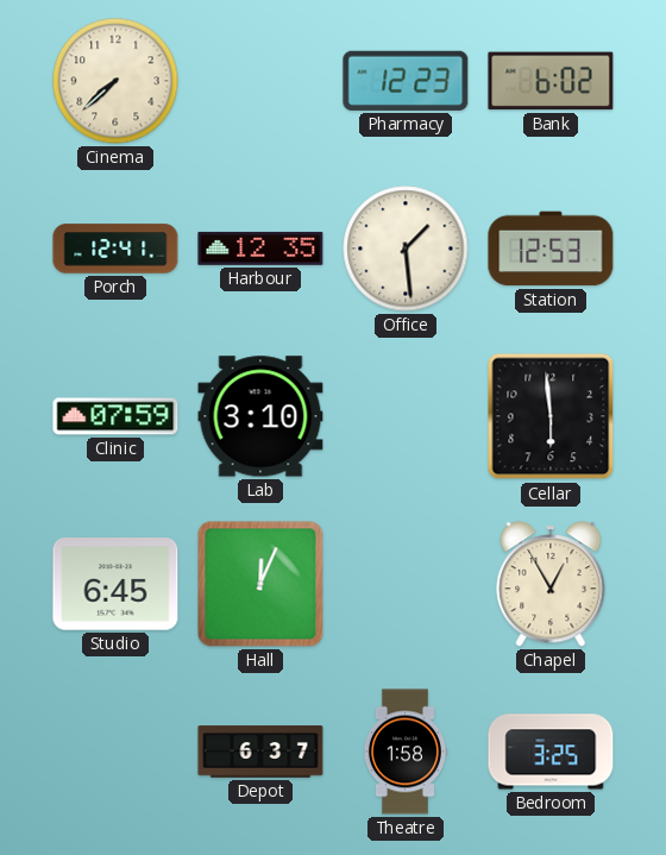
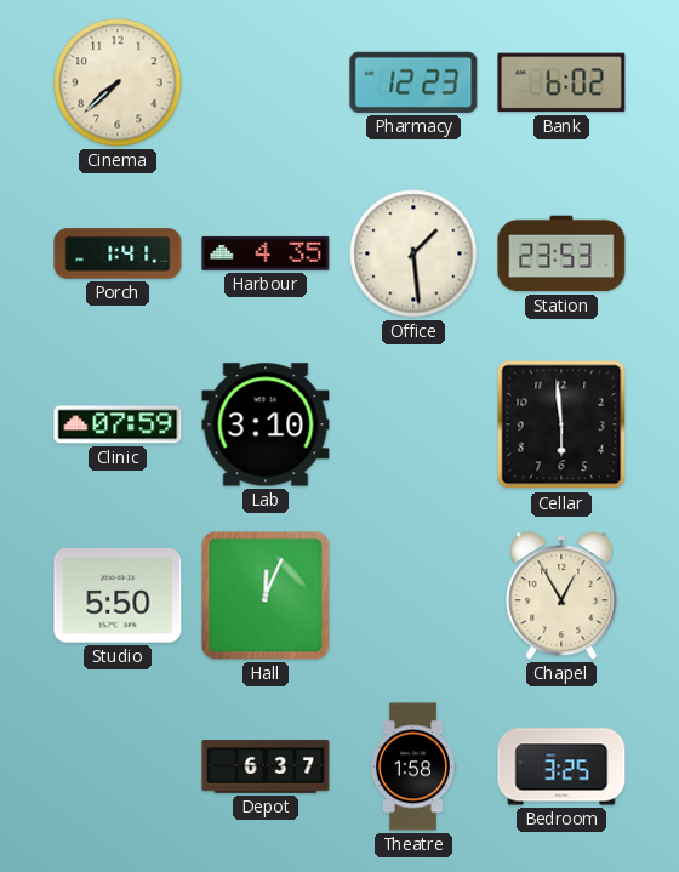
Porch: 12:41 -> 1:41 (118, 253)
Harbour: 12:35 -> 4:35 (266, 253)
Station: 12:53 -> 23:53 (561, 253)
Studio: 6:45 -> 5:50 (118, 595)
